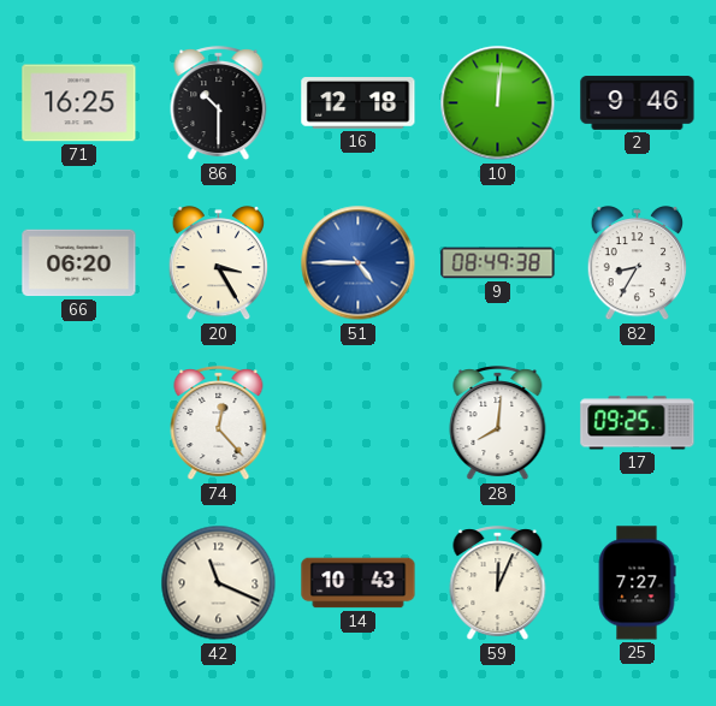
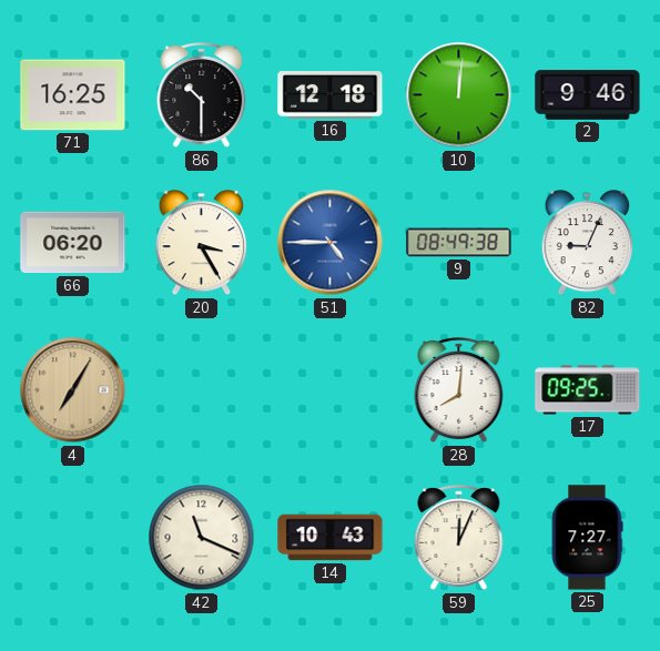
82: 8:35 -> 9:04 (588, 244)
4: none -> 7:05 (73, 390)
74: 12:23 -> none (219, 423)
